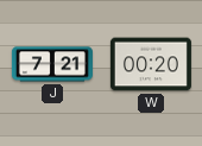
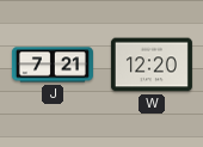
W: 00:20 -> 12:20 (152, 65)
